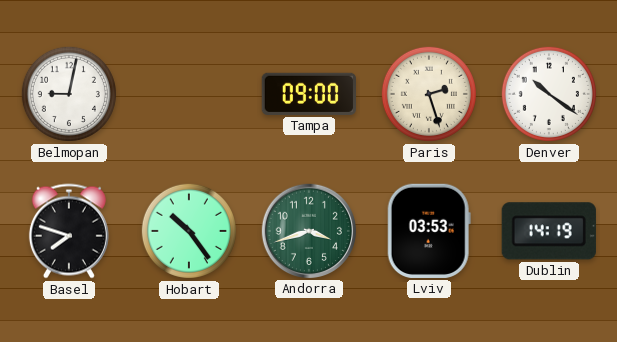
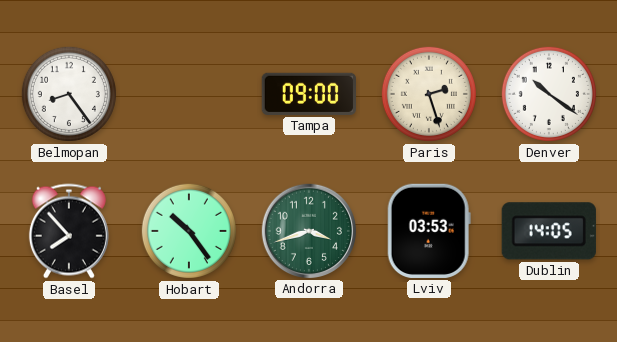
Belmopan: 9:02 -> 8:24 (69, 94)
Basel: 7:48 -> 7:53 (69, 231)
Dublin: 14:19 -> 14:05 (549, 231)
